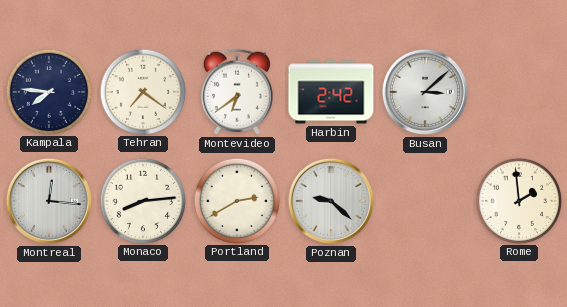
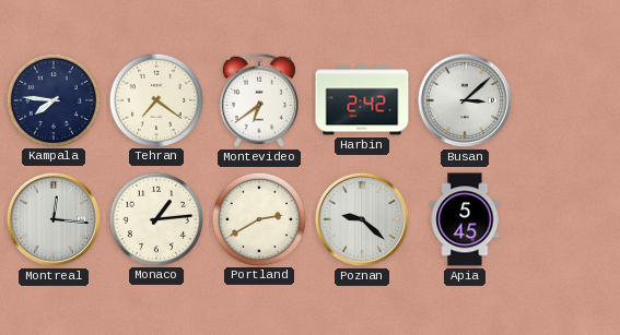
Monaco: 8:14 -> 1:14 (155, 218)
Apia: none -> 5:45 (465, 219)
Rome: 1:59 -> none (518, 200)
